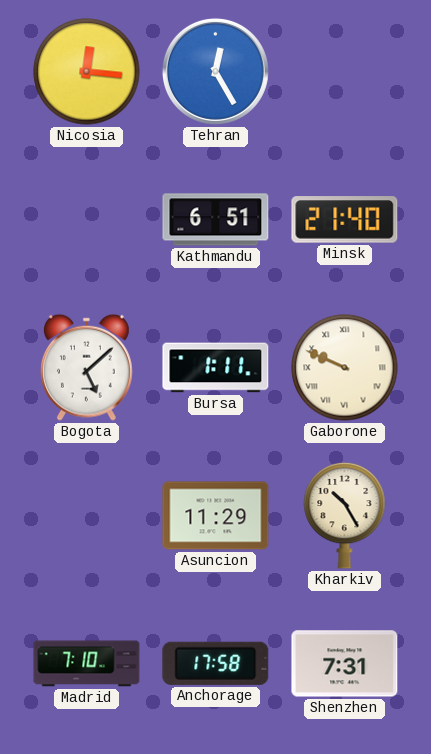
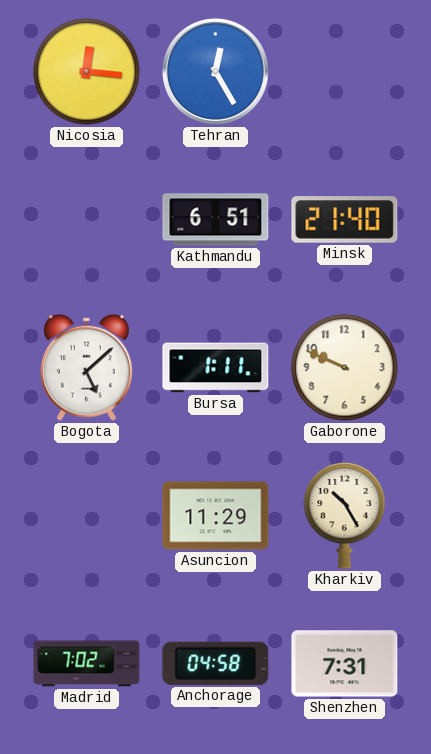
Gaborone numerals: Roman -> Arabic (345, 368)
Madrid: 7:10 -> 7:02 (87, 664)
Anchorage: 17:58 -> 04:58 (216, 663)
